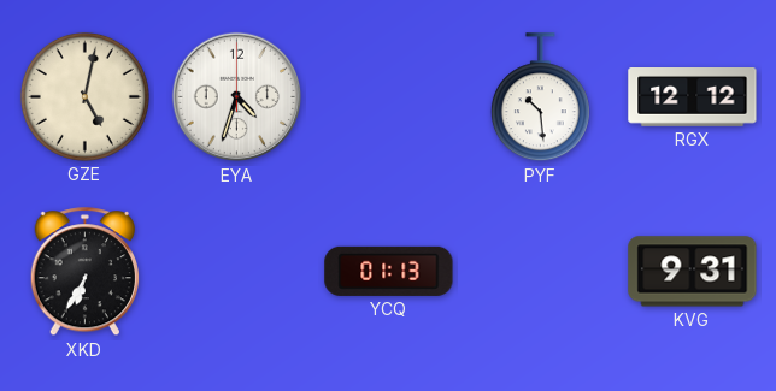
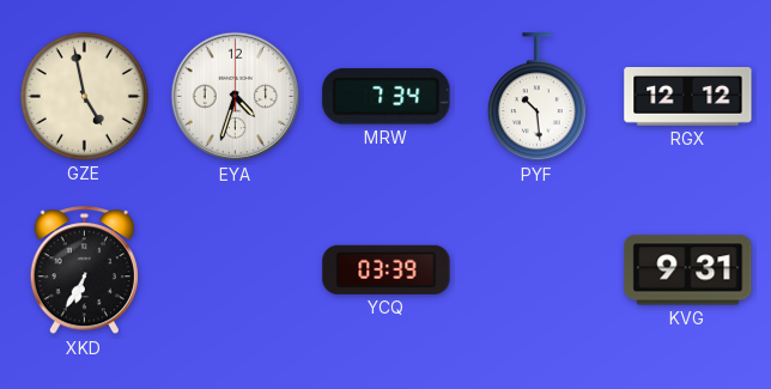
GZE: 5:02 -> 4:58 (84, 96)
MRW: none -> 7:34 (387, 97)
YCQ: 01:13 -> 03:39 (387, 269)
